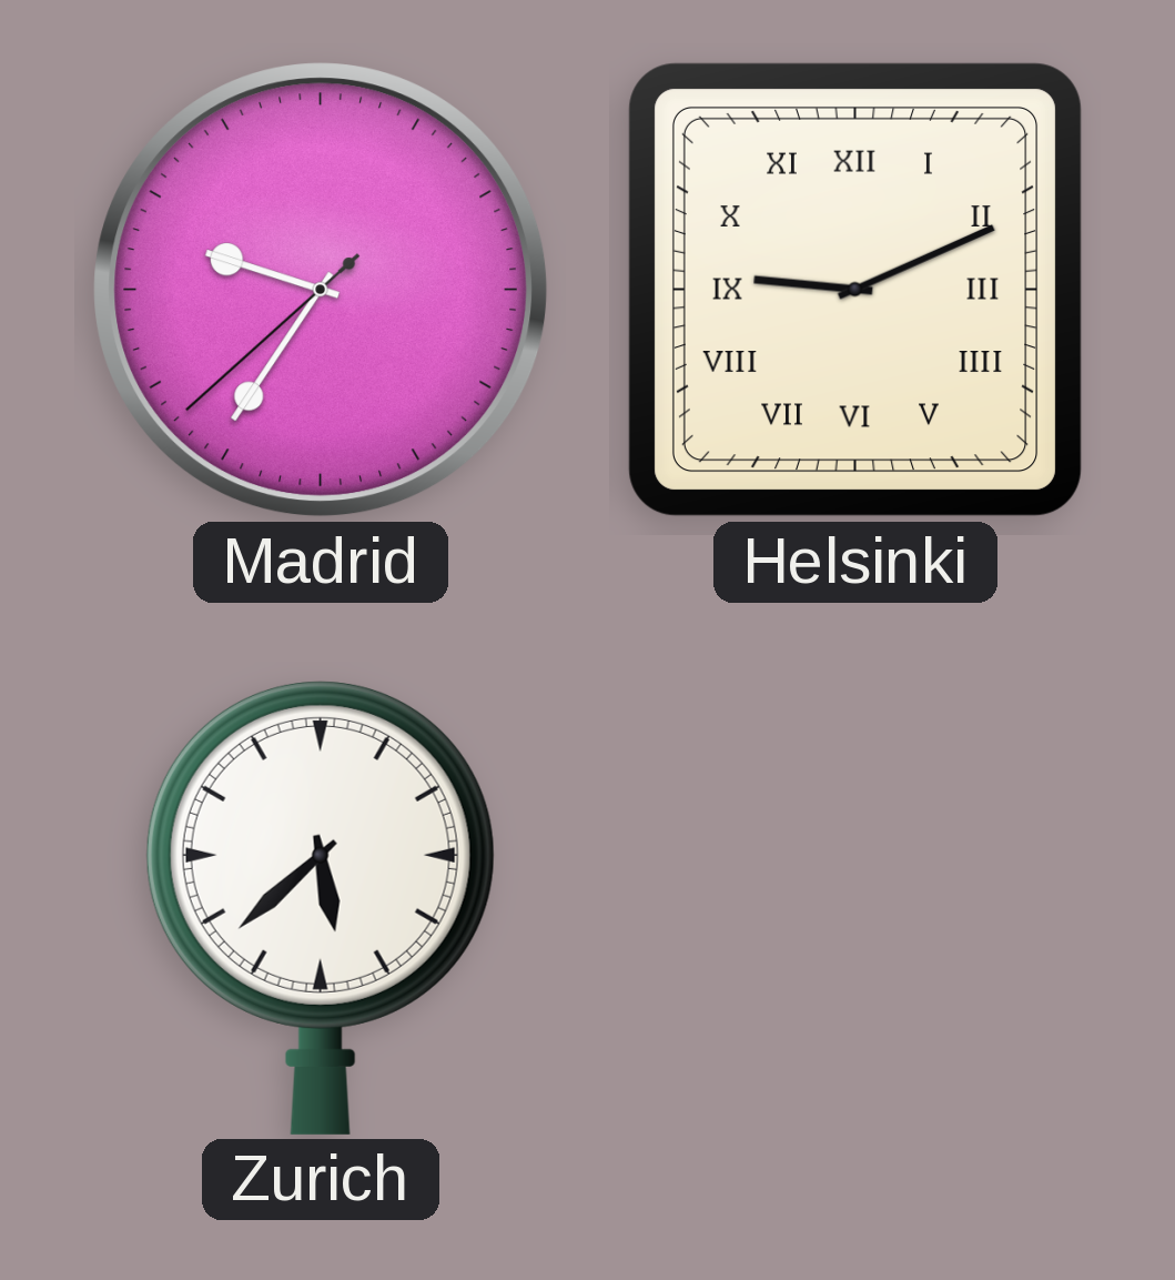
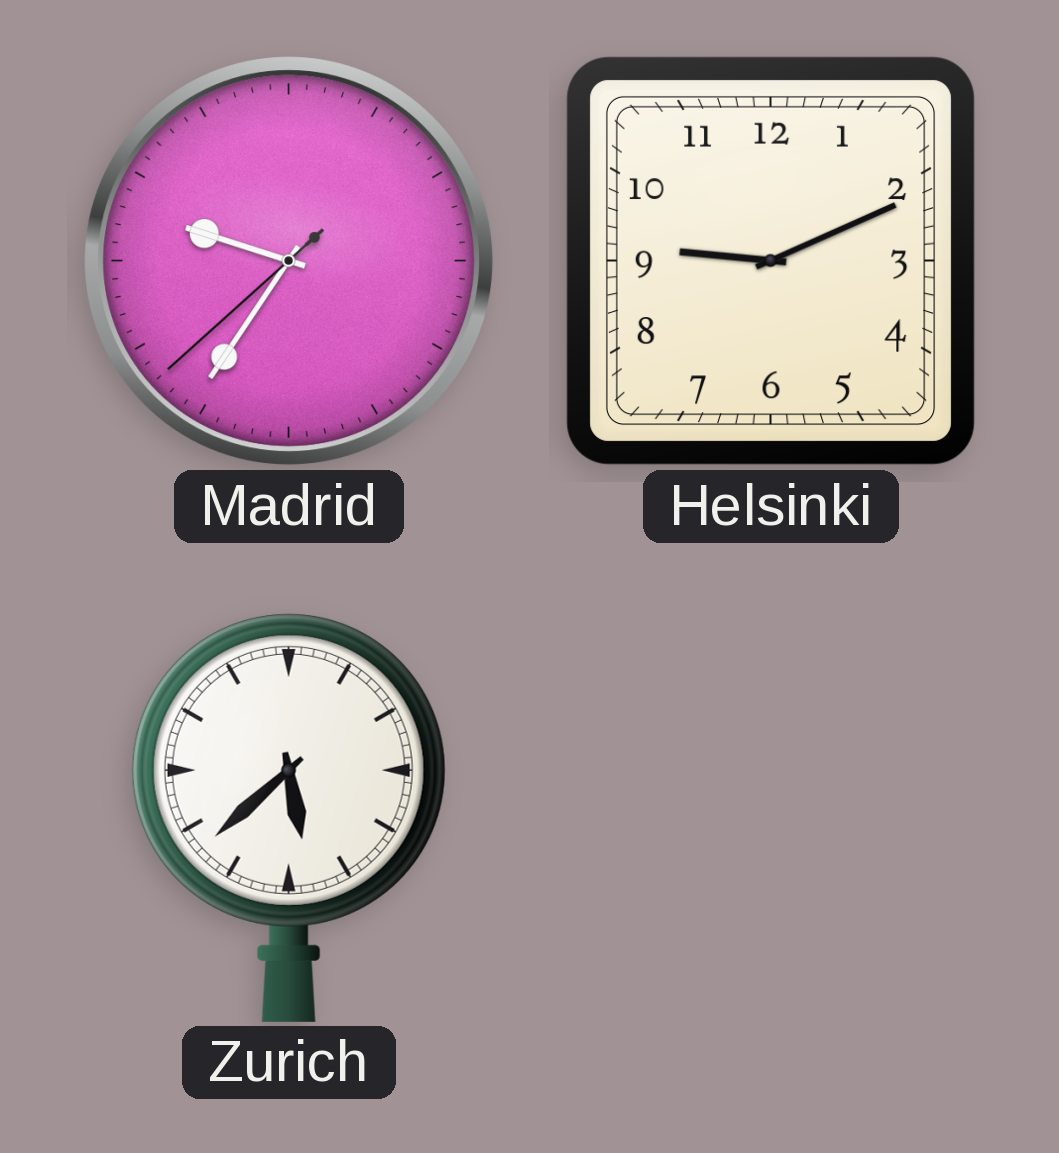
Helsinki numerals: Roman -> Arabic (771, 261)
